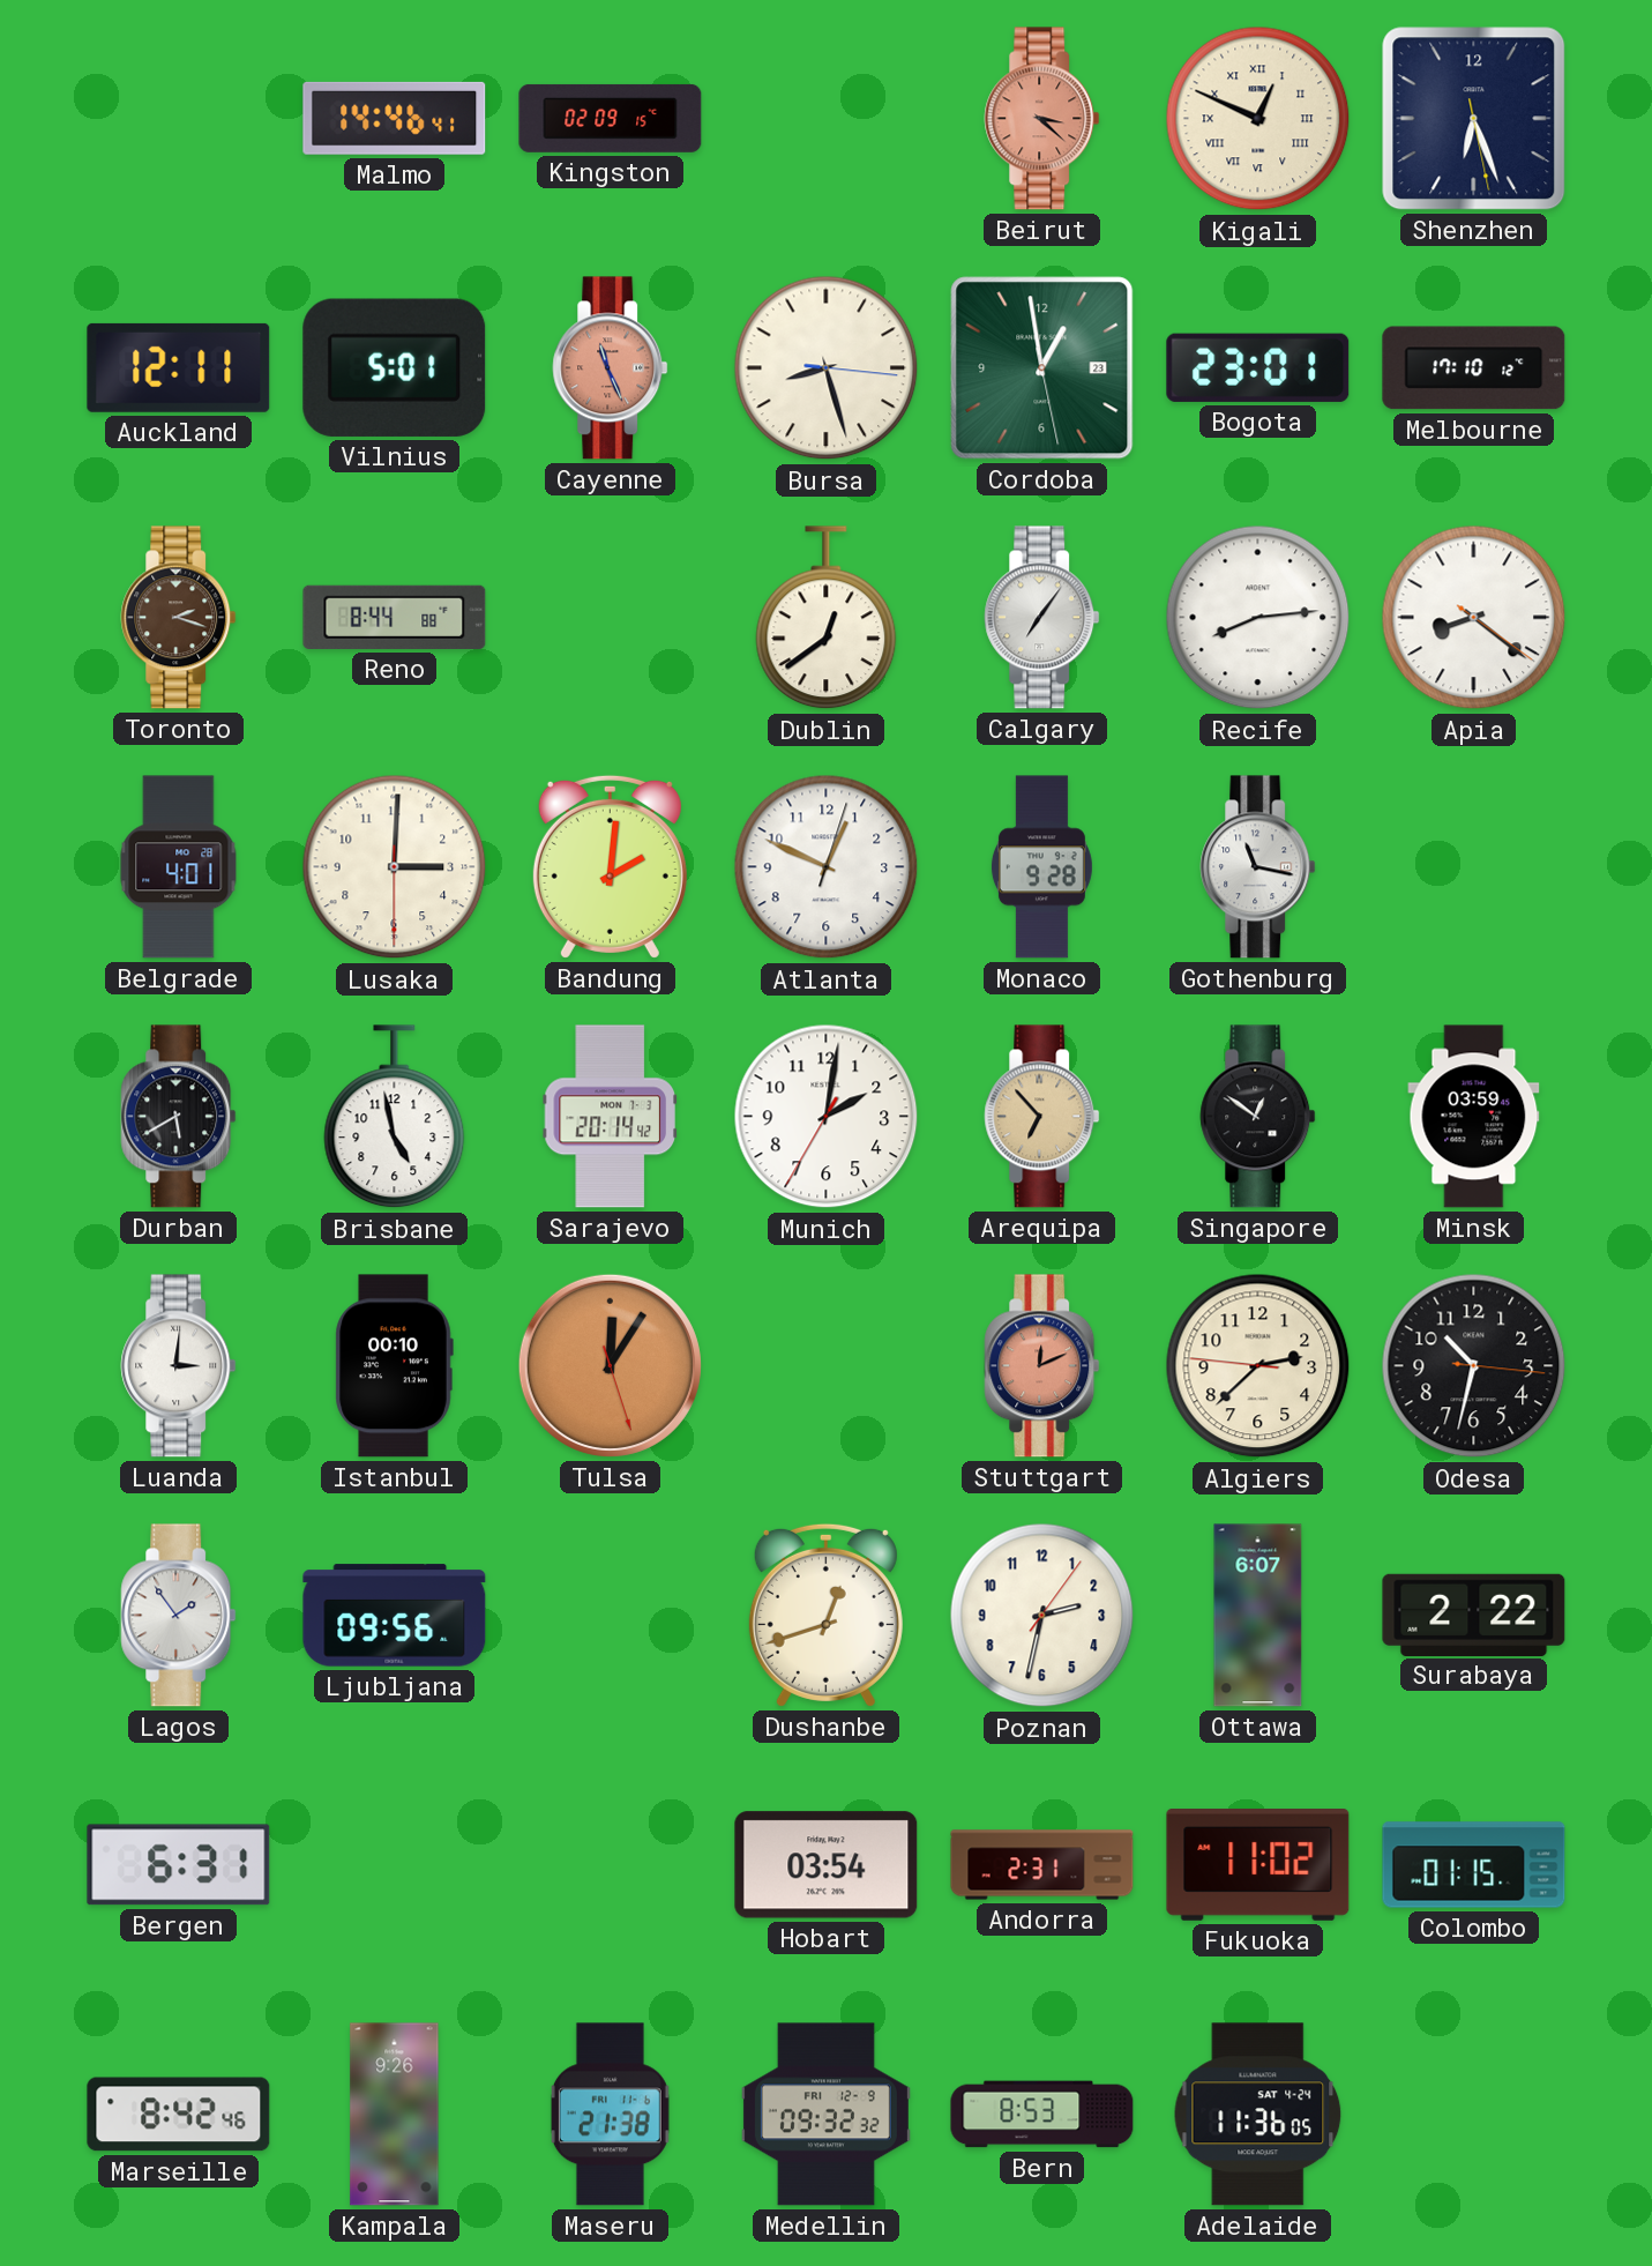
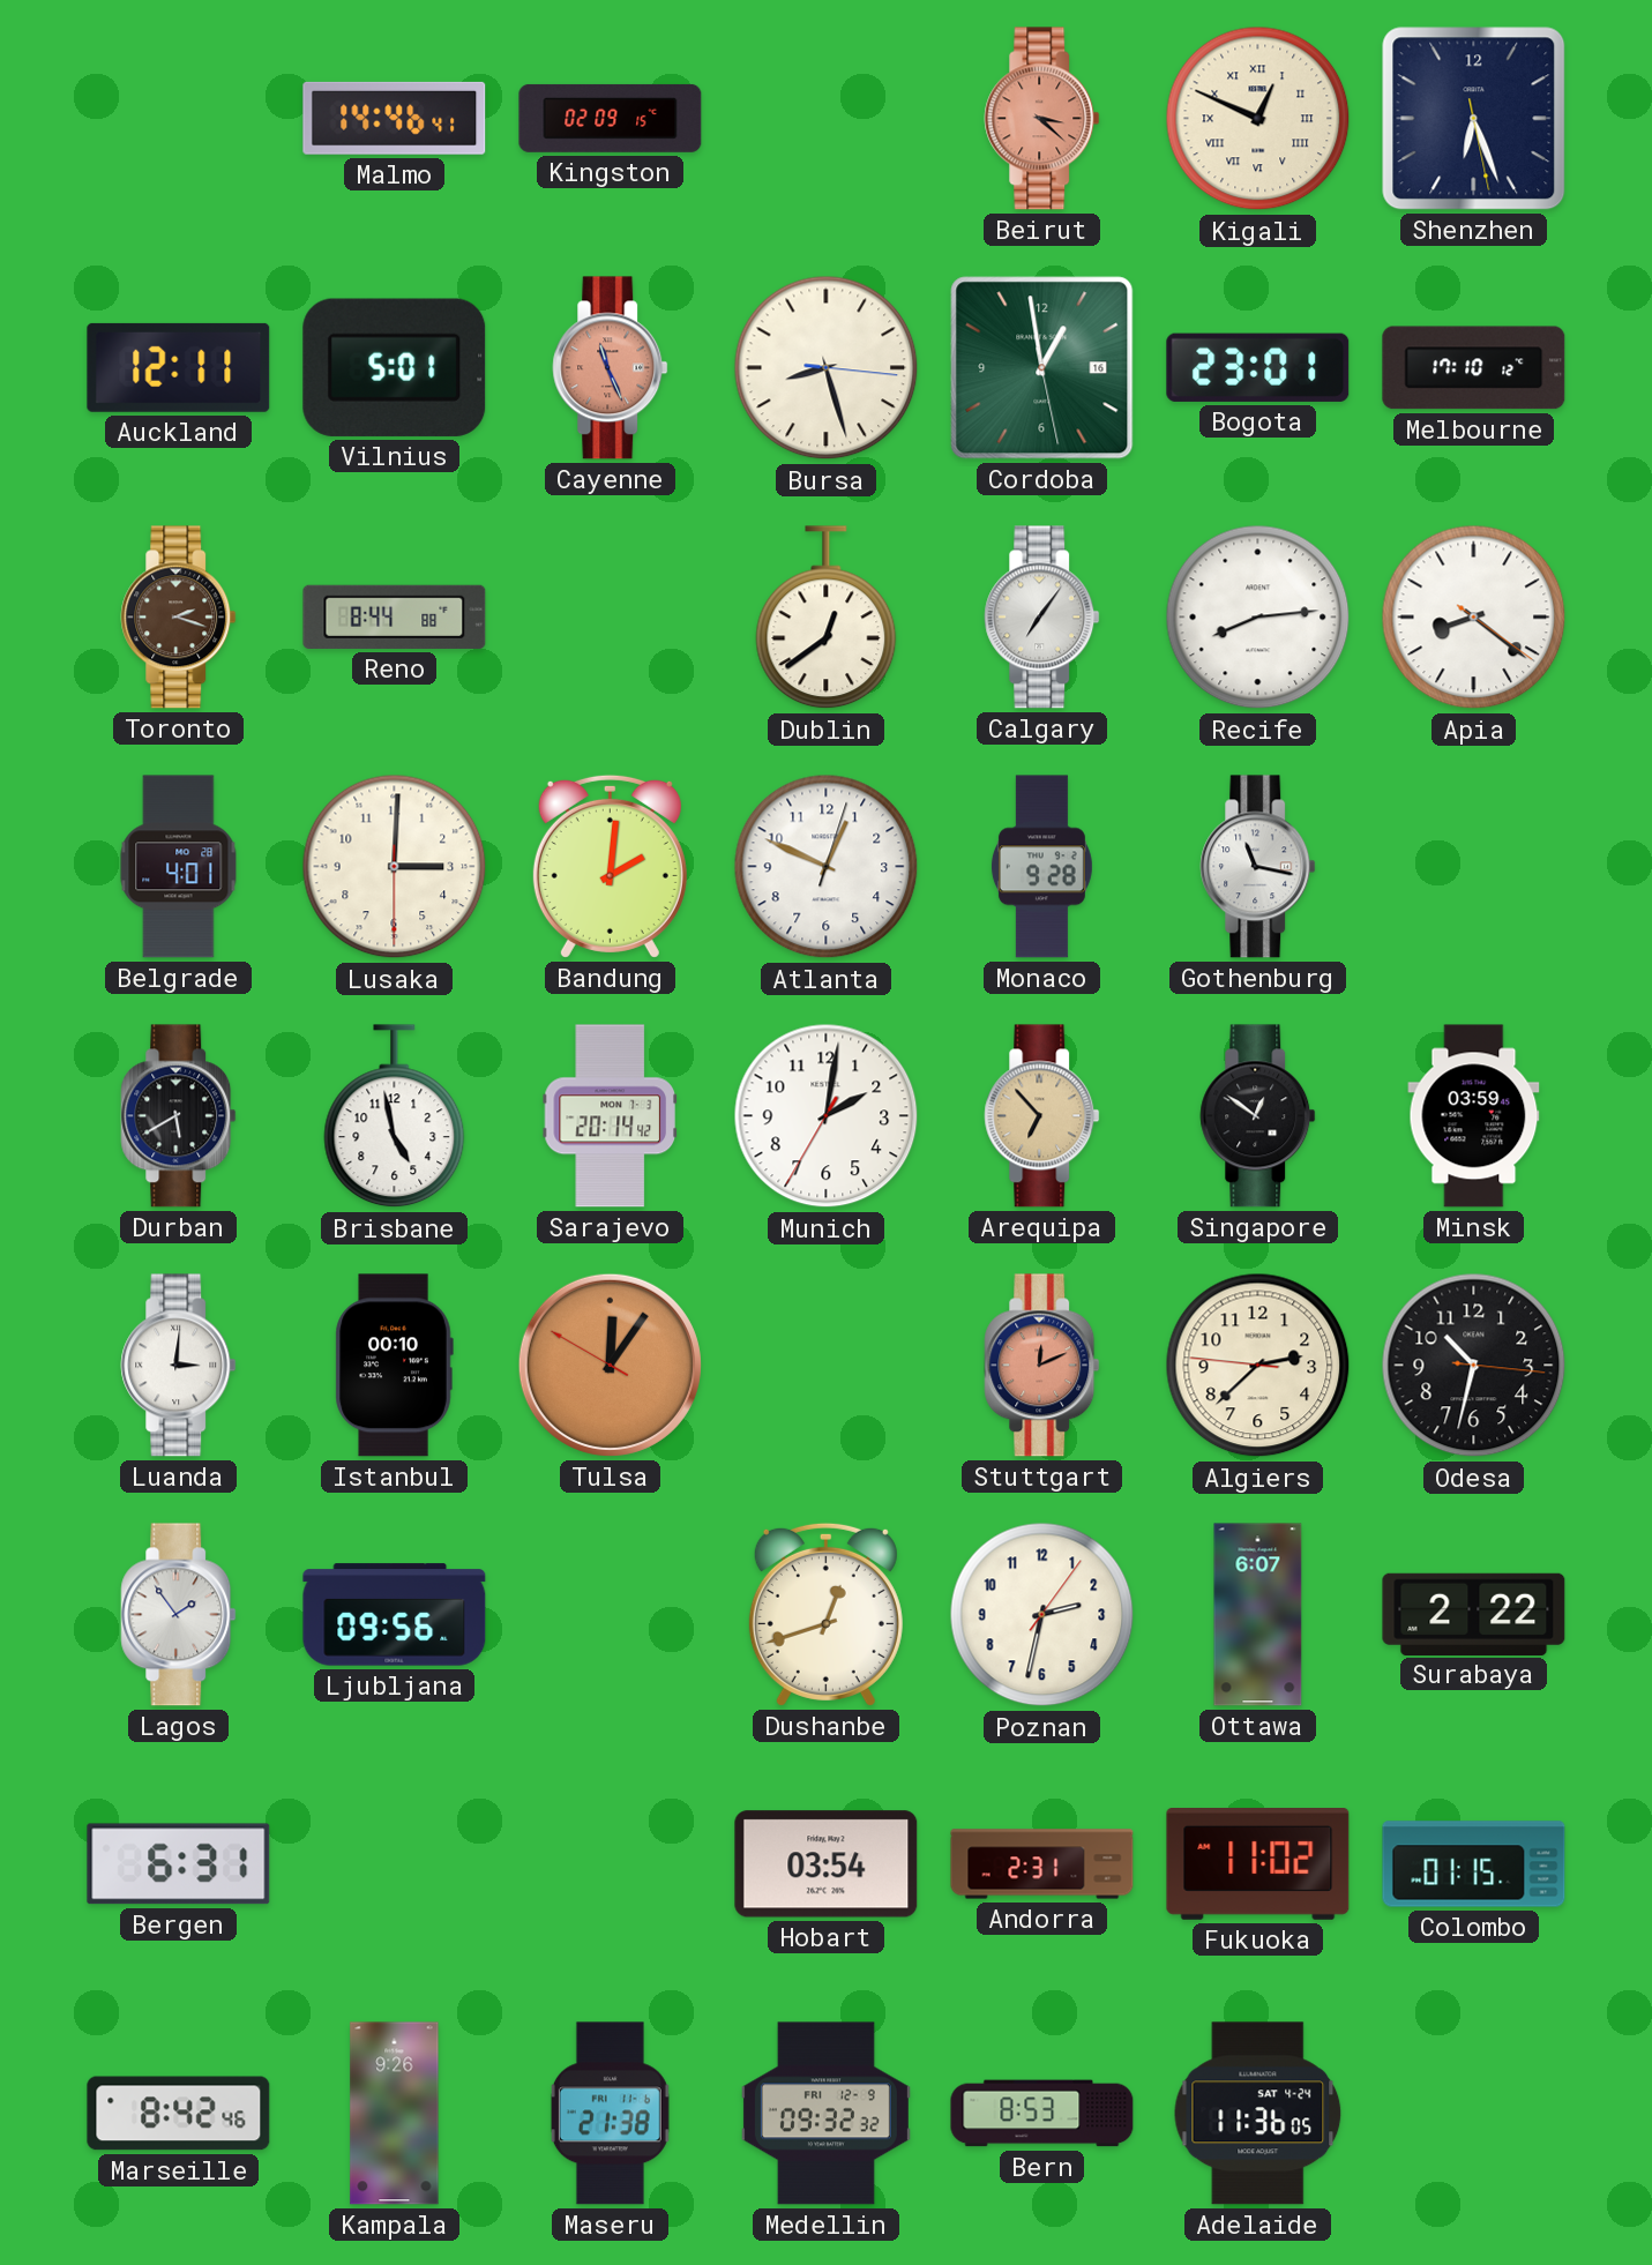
Cordoba date: 23 -> 16 (1042, 368)
Tulsa: 12:05:27 -> 12:05:50 (610, 1365)
